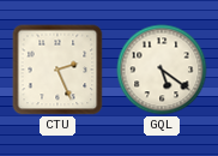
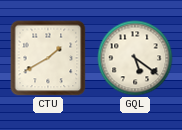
CTU: 2:26 -> 1:40 (48, 58)
